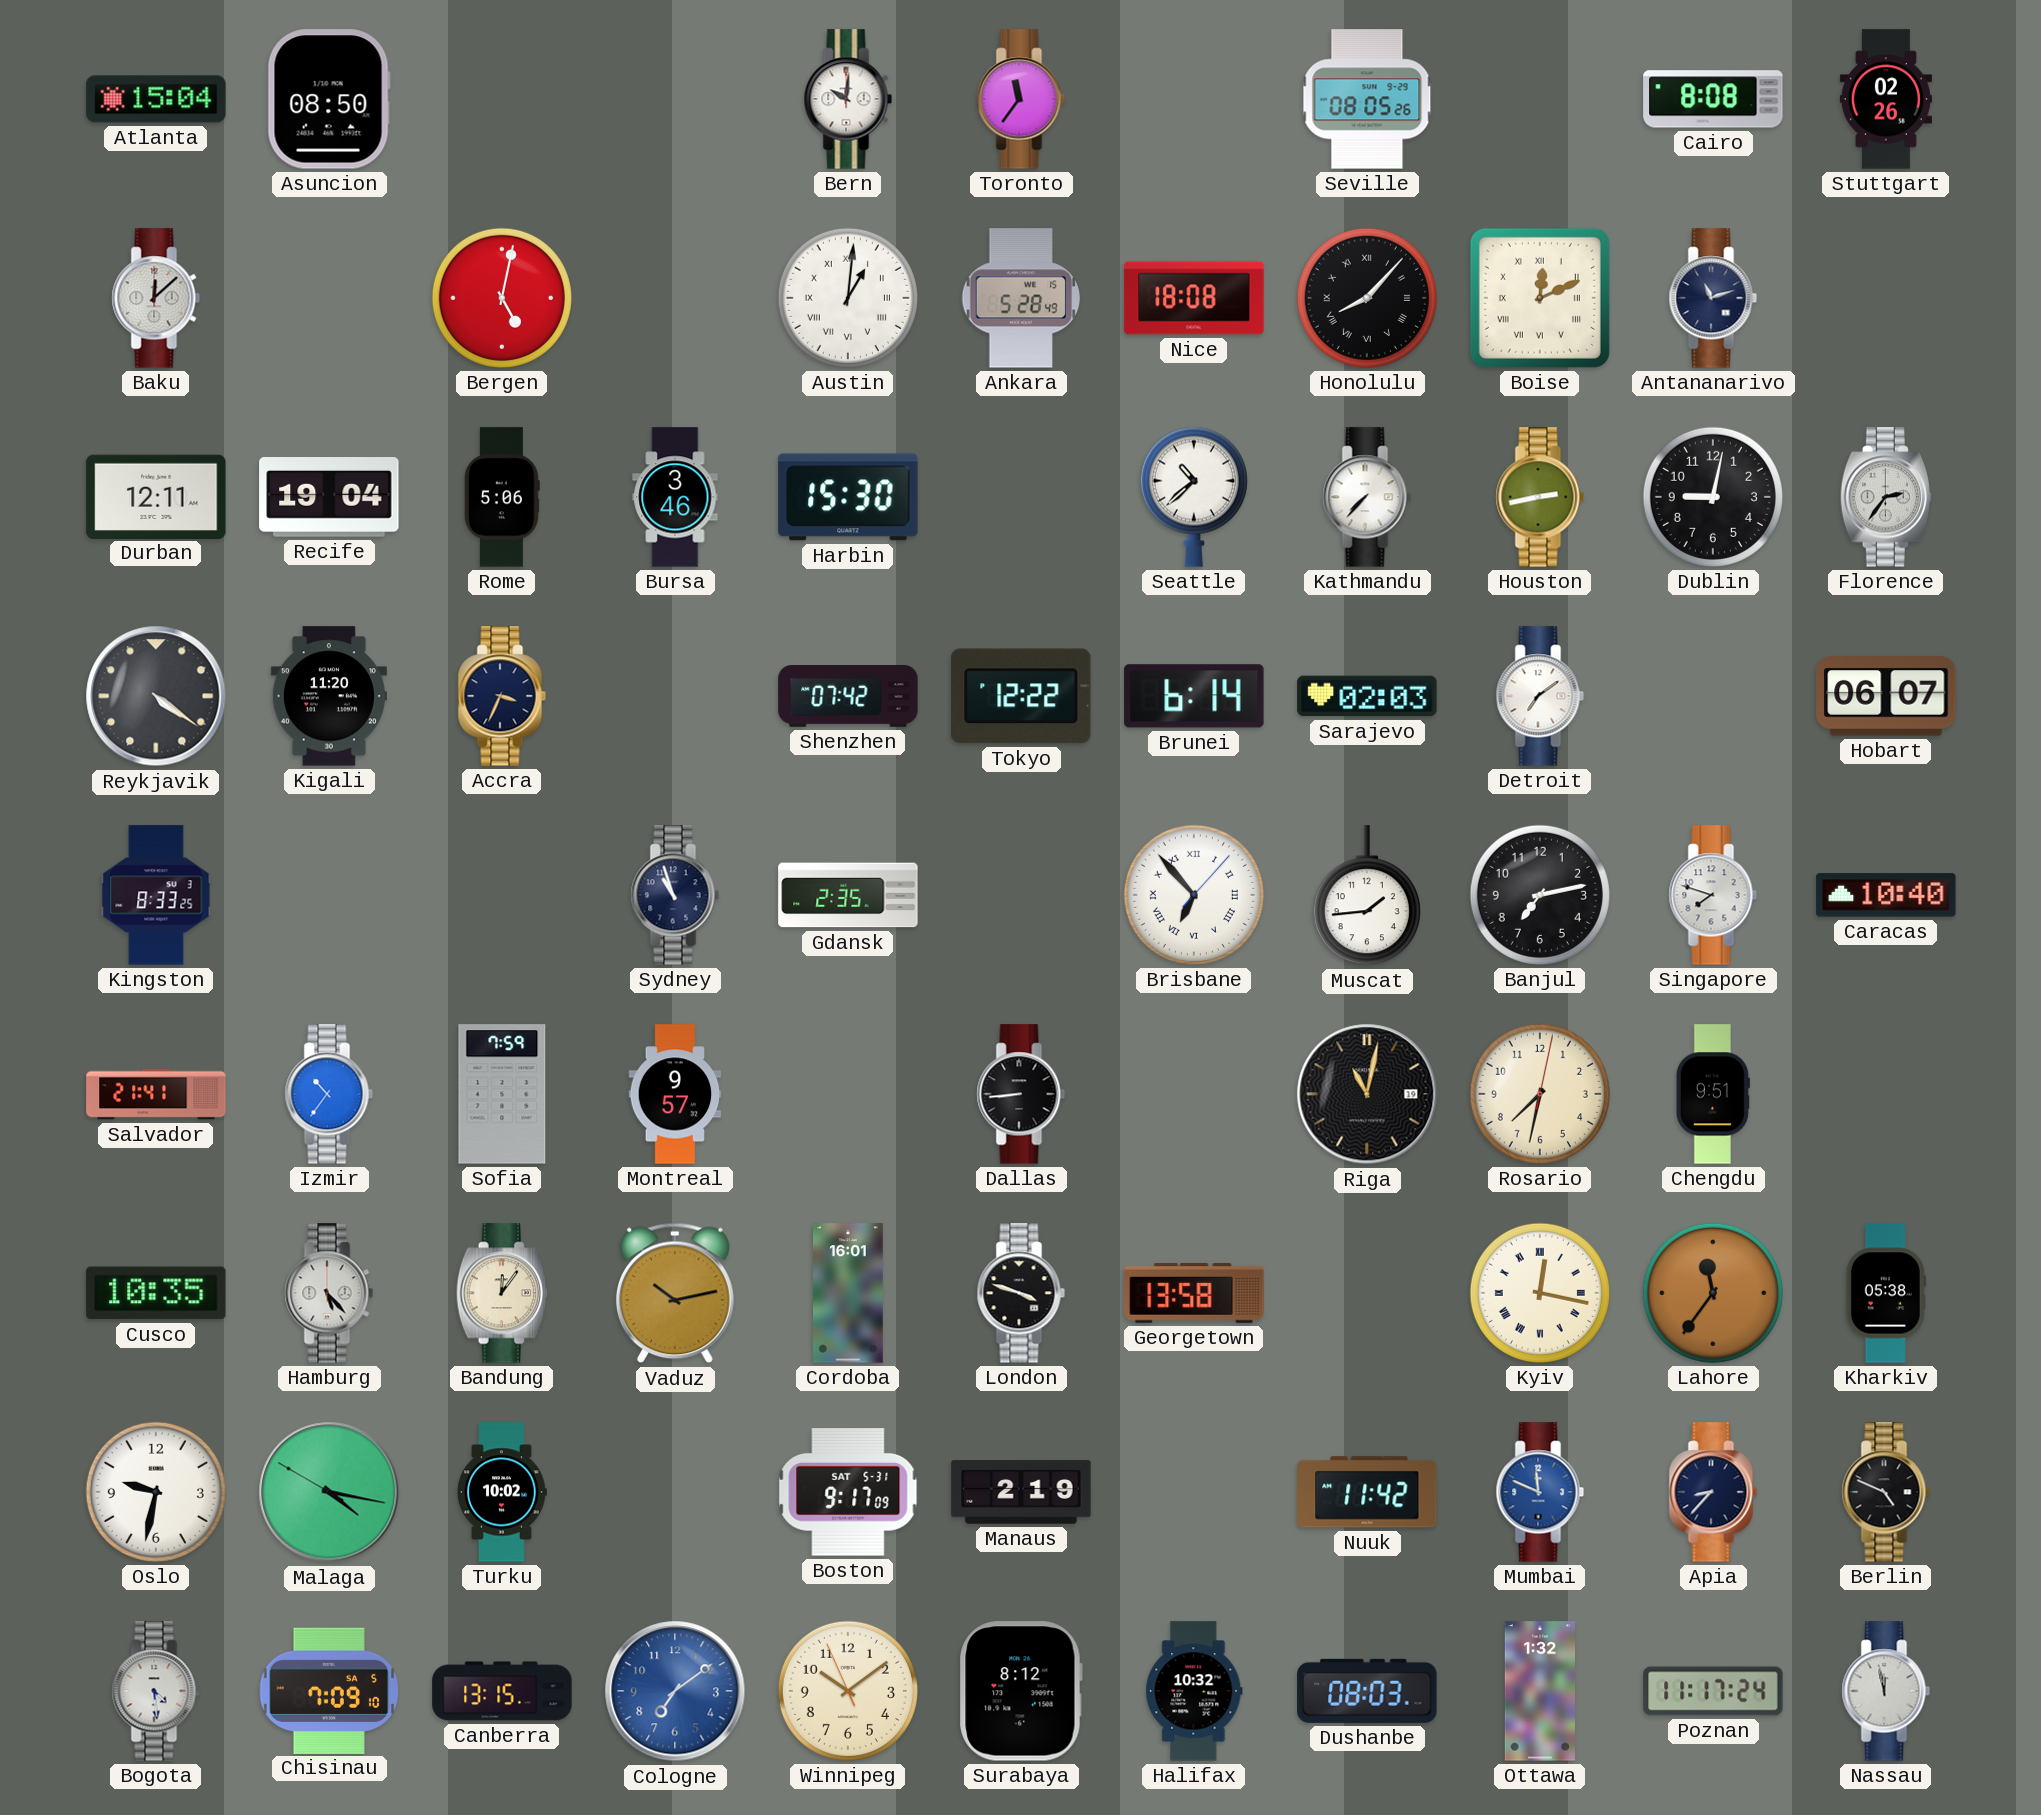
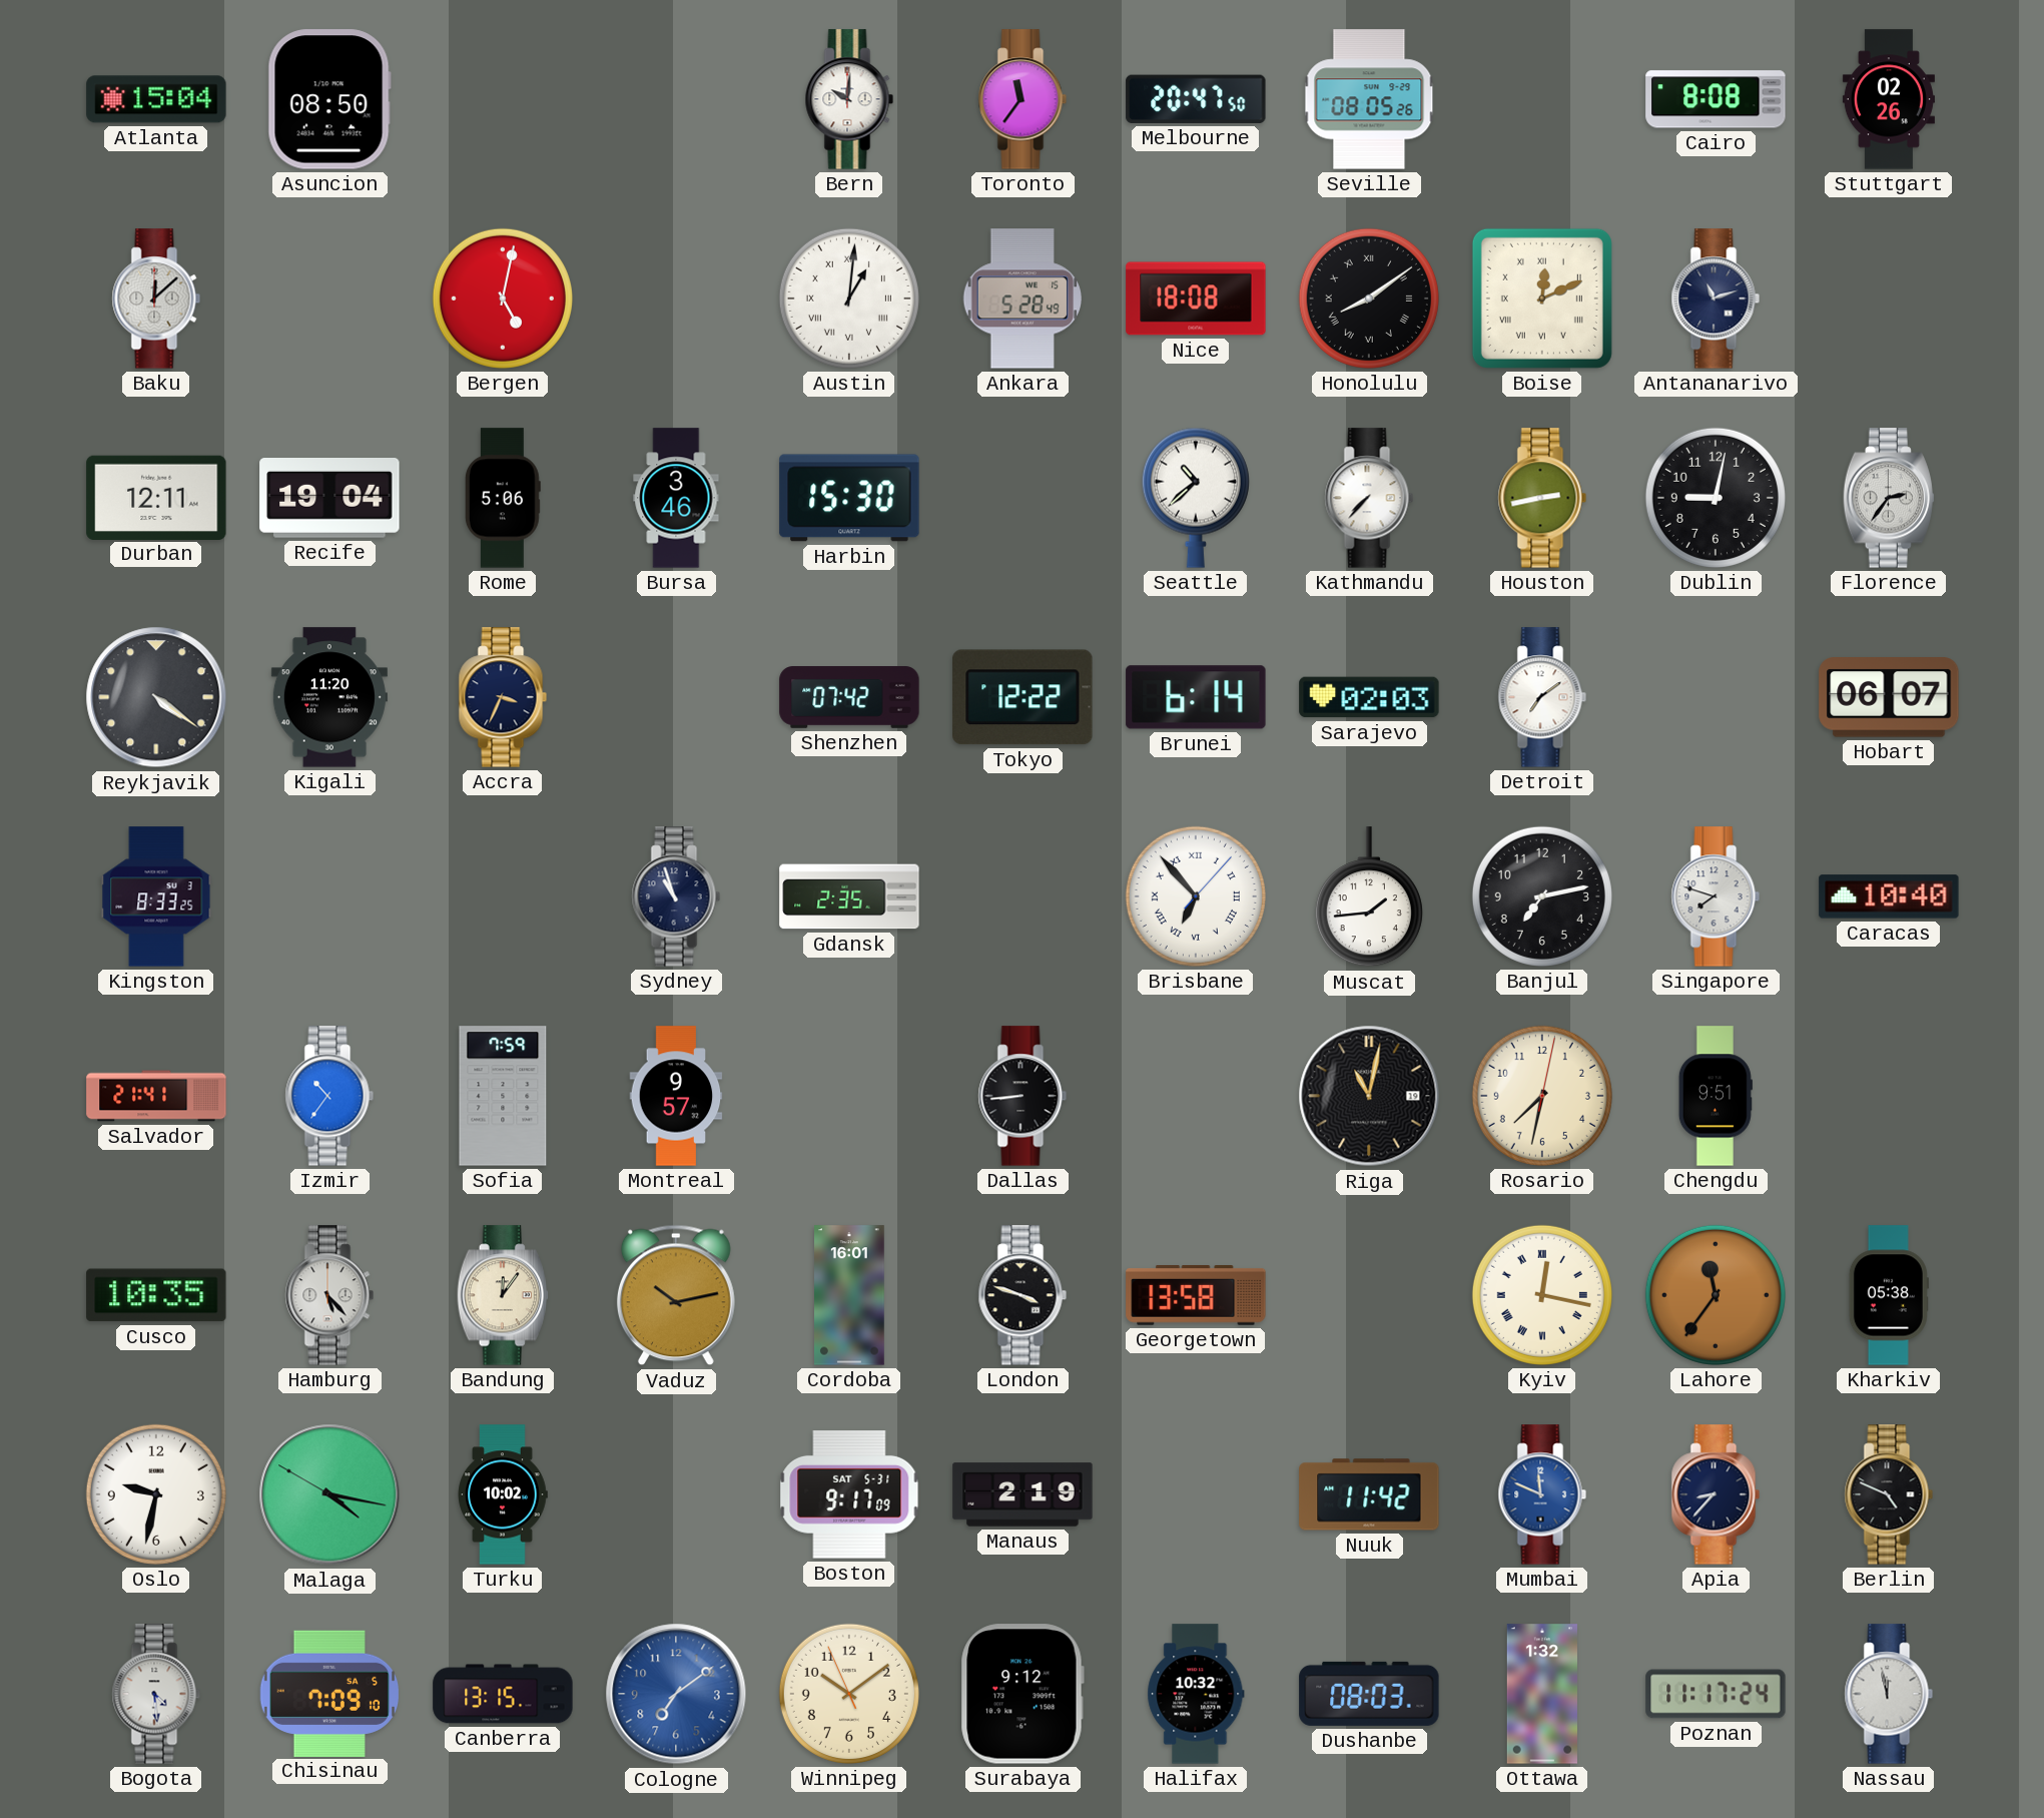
Melbourne: none -> 20:47 (1196, 99)
Honolulu: 8:07 -> 8:09 (1369, 298)
Surabaya: 8:12 -> 9:12 (1023, 1694)
